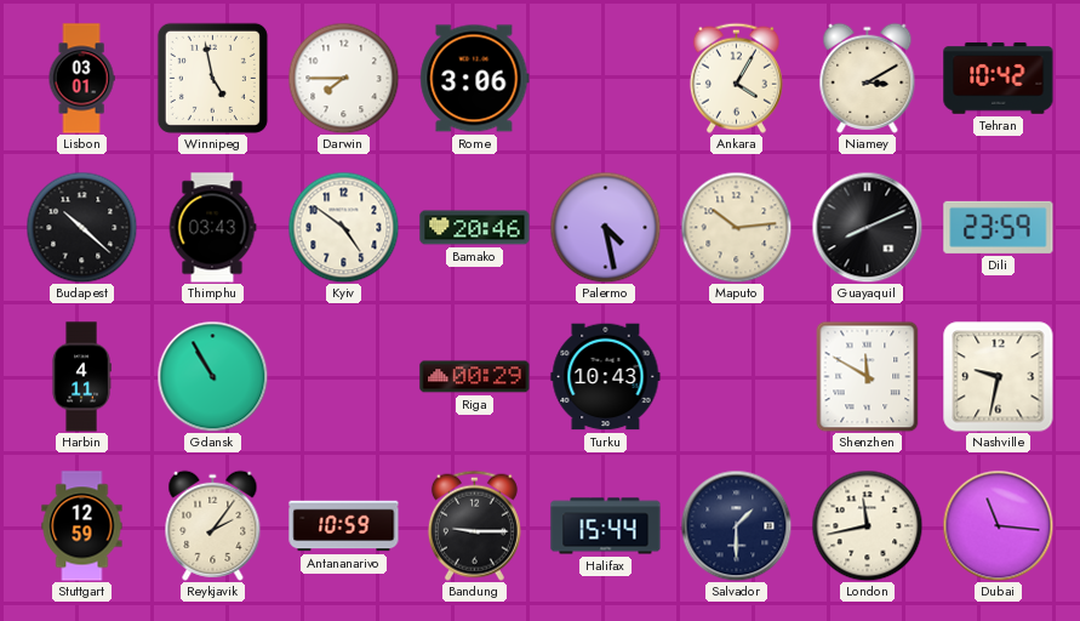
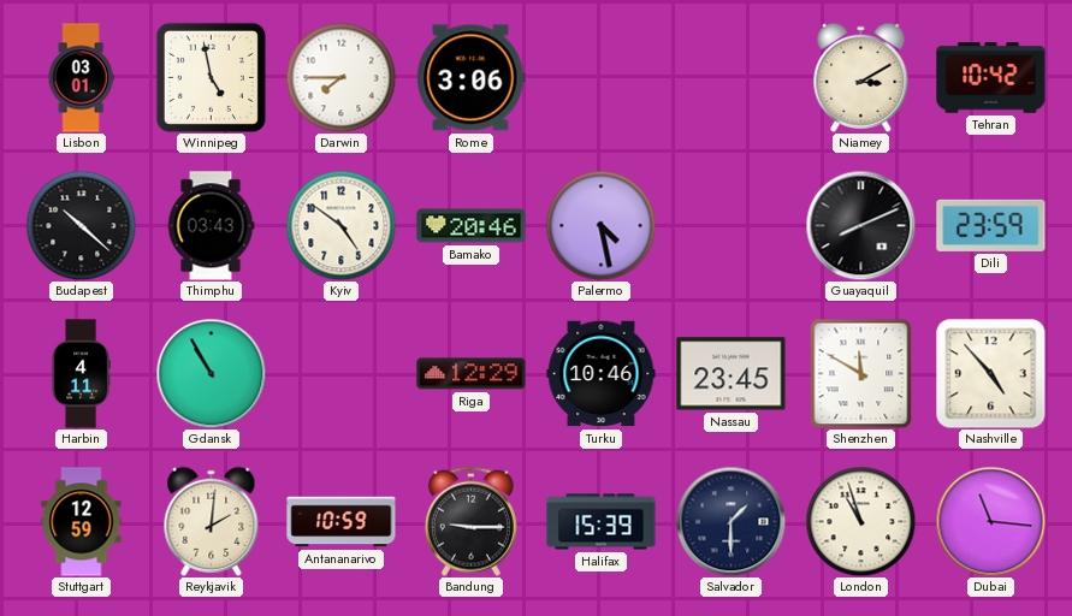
Ankara: 4:05 -> none (736, 78)
Maputo: 10:14 -> none (736, 227)
Riga: 00:29 -> 12:29 (472, 374)
Turku: 10:43 -> 10:46 (602, 374)
Nassau: none -> 23:45 (732, 374)
Nashville: 9:32 -> 4:53 (991, 374)
Reykjavik: 2:06 -> 2:01 (212, 521)
Halifax: 15:44 -> 15:39 (602, 522)
London: 11:43 -> 10:57 (860, 521)
